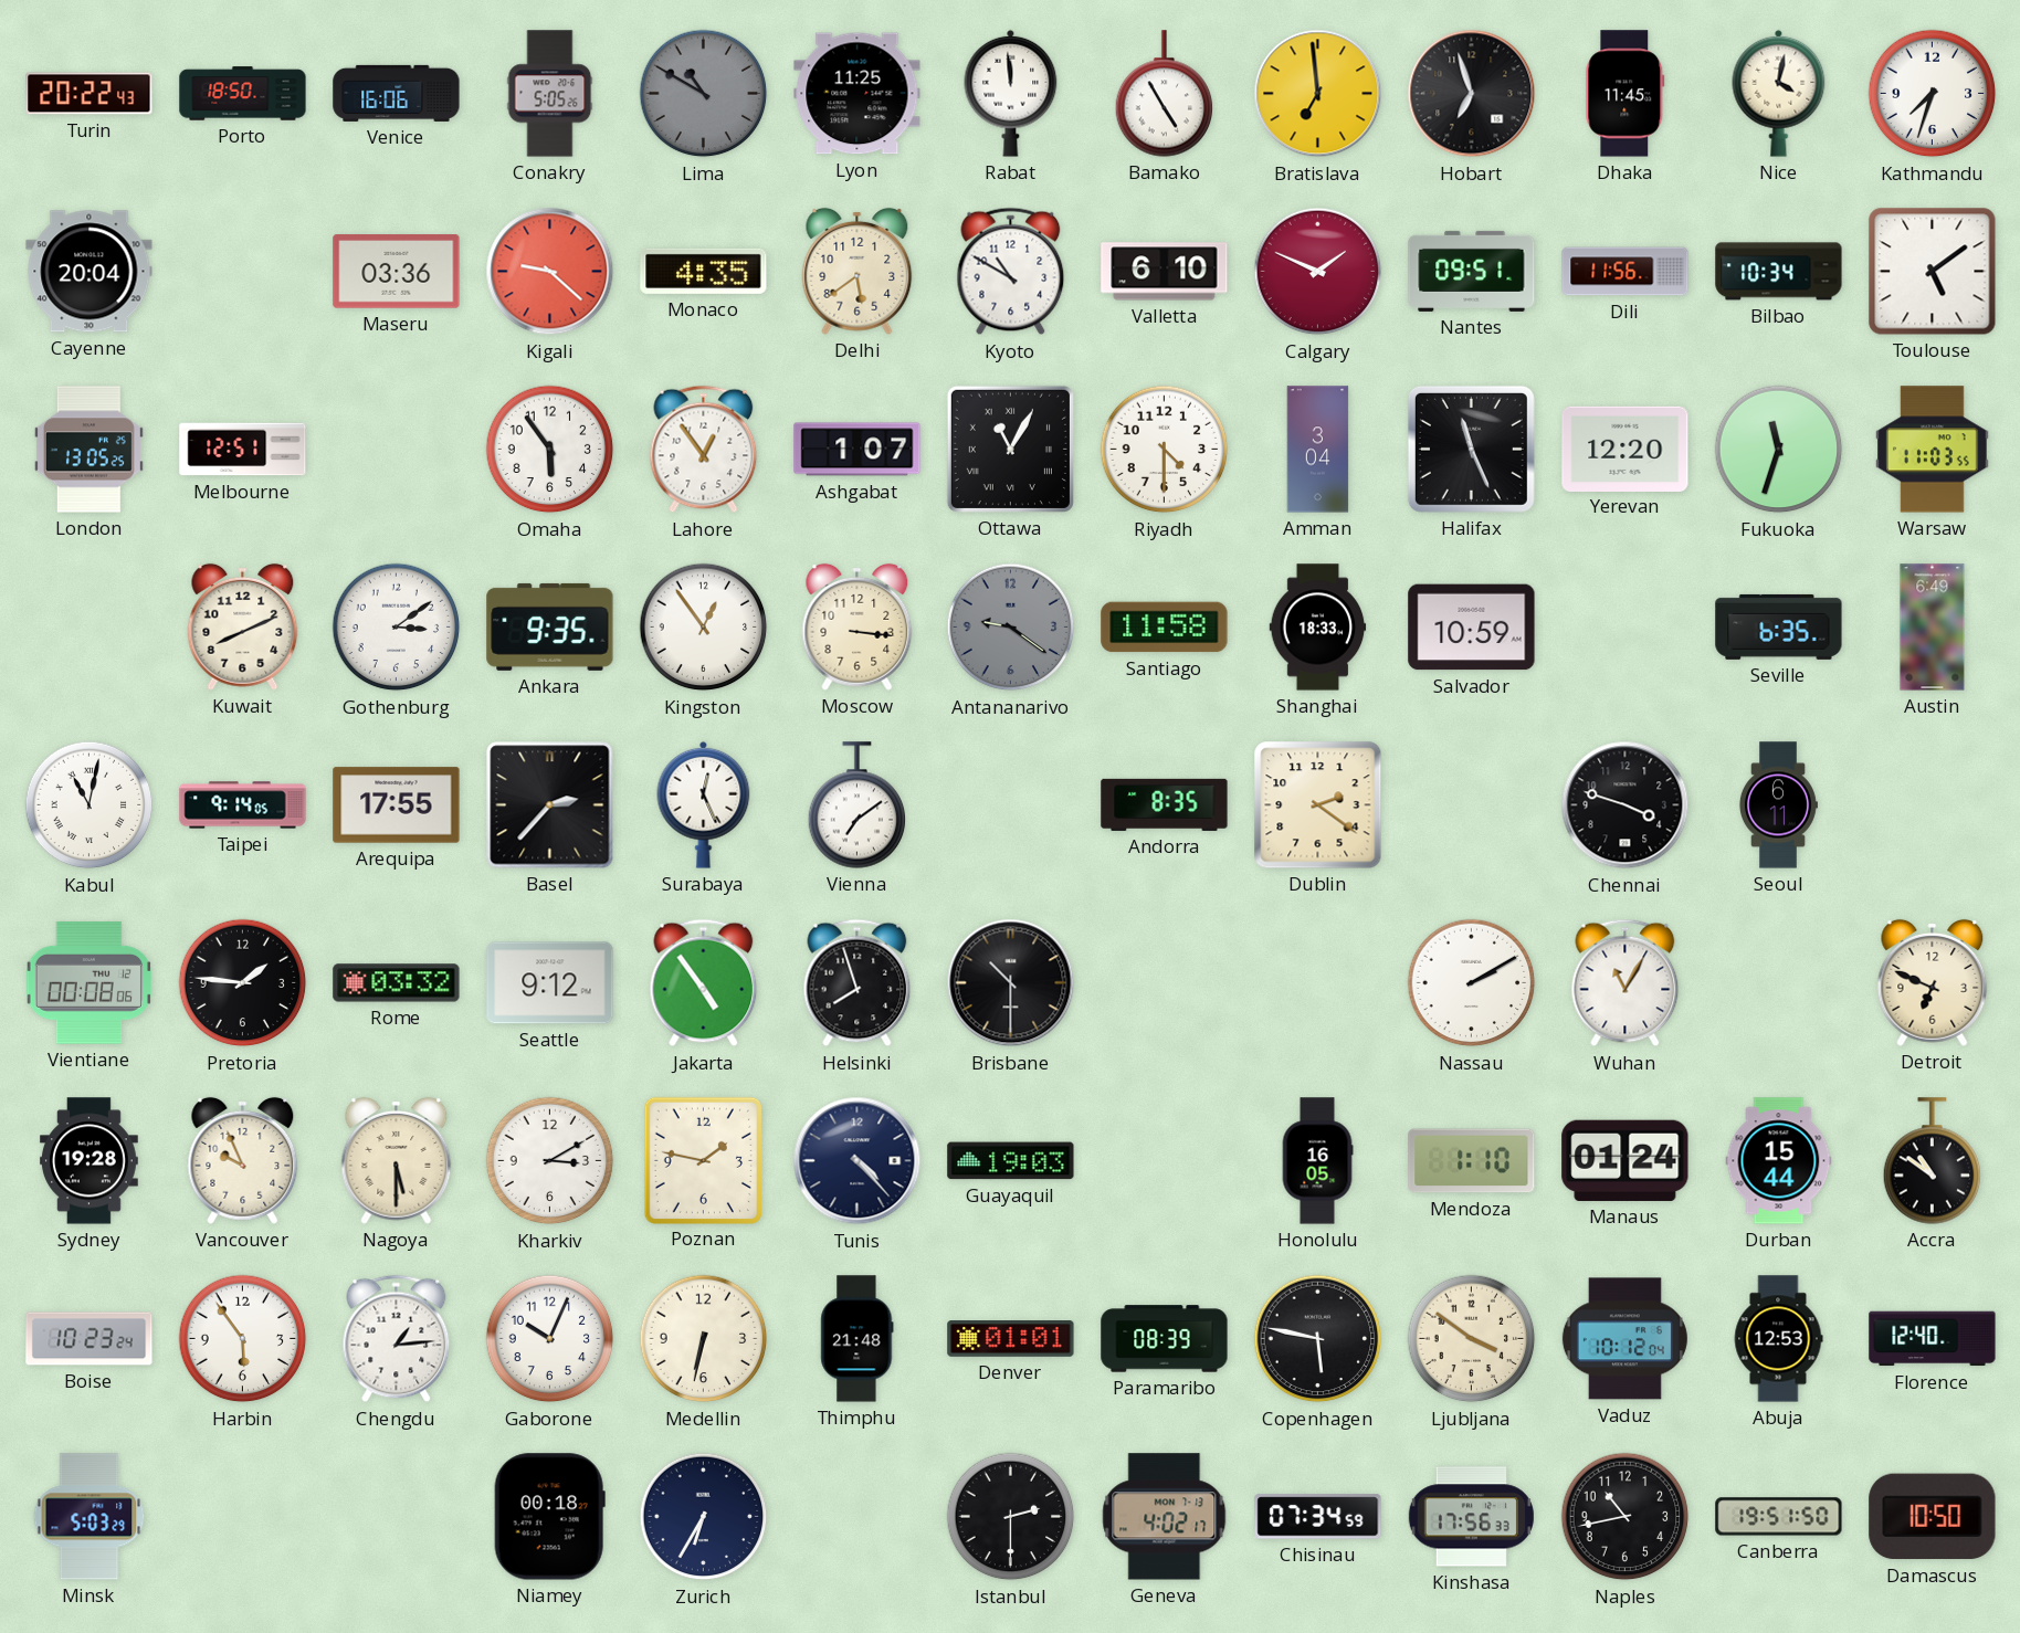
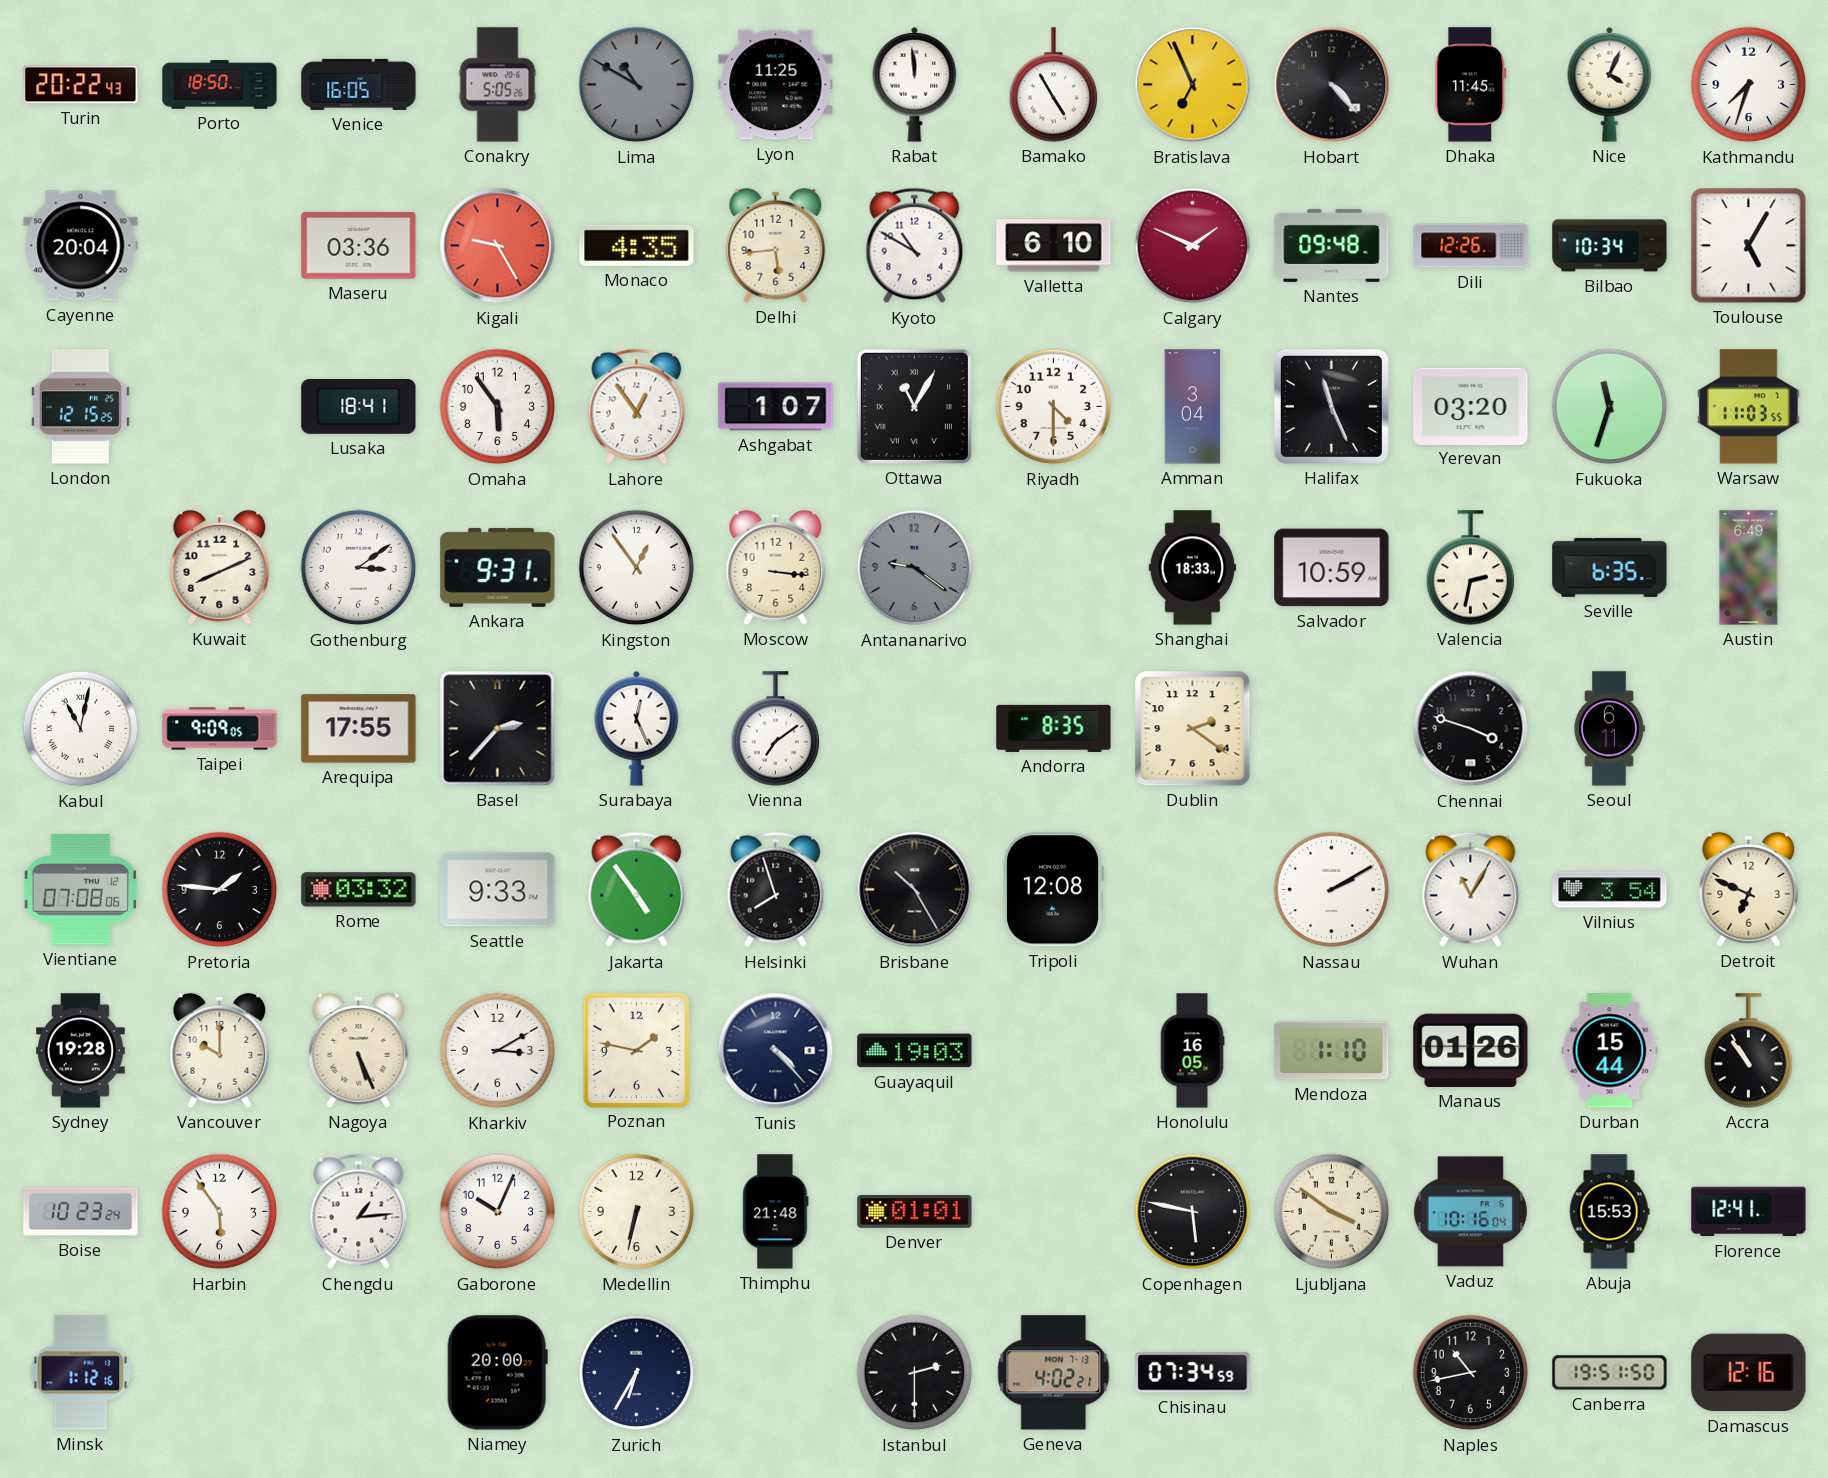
Venice: 16:06 -> 16:05 (359, 84)
Bratislava: 6:59 -> 6:56 (1193, 85)
Hobart: 6:57 -> 4:23 (1332, 85)
Nice: 4:02 -> 4:04 (1610, 84)
Kigali: 9:22 -> 9:25 (498, 246)
Delhi: 5:39 -> 5:44 (776, 245)
Nantes: 09:51 -> 09:48 (1332, 245)
Dili: 11:56 -> 12:26 (1471, 246)
Toulouse: 5:09 -> 5:05 (1749, 246)
London: 13:05 -> 12:15 (80, 407)
Melbourne: 12:51 -> none (243, 450)
Lusaka: none -> 18:41 (359, 406)
Yerevan: 12:20 -> 03:20 (1471, 406)
Ankara: 9:35 -> 9:31 (498, 567)
Santiago: 11:58 -> none (1165, 628)
Valencia: none -> 2:32 (1471, 568)
Taipei: 9:14 -> 9:09 (220, 729)
Vientiane: 00:08 -> 07:08 (80, 889)
Seattle: 9:12 -> 9:33 (498, 890)
Brisbane: 10:30 -> 10:25 (915, 890)
Tripoli: none -> 12:08 (1053, 890)
Vilnius: none -> 3:54 (1610, 890)
Vancouver: 9:56 -> 10:00 (220, 1050)
Nagoya: 5:30 -> 5:26 (359, 1050)
Manaus: 01:24 -> 01:26 (1471, 1050)
Accra: 10:51 -> 10:54 (1749, 1051)
Paramaribo: 08:39 -> none (1165, 1339)
Vaduz: 10:12 -> 10:16 (1470, 1212)
Abuja: 12:53 -> 15:53 (1609, 1212)
Florence: 12:40 -> 12:41 (1749, 1212)
Minsk: 5:03 -> 1:12 (81, 1373)
Niamey: 00:18 -> 20:00 (497, 1373)
Geneva: 4:02:17 -> 4:02:21 (1054, 1373)
Kinshasa: 17:56 -> none (1471, 1517)
Damascus: 10:50 -> 12:16 (1749, 1373)
